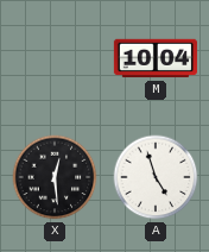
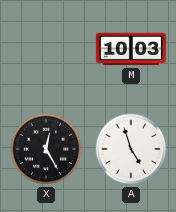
M: 10:04 -> 10:03 (131, 49)
X: 12:29 -> 12:25 (46, 149)
